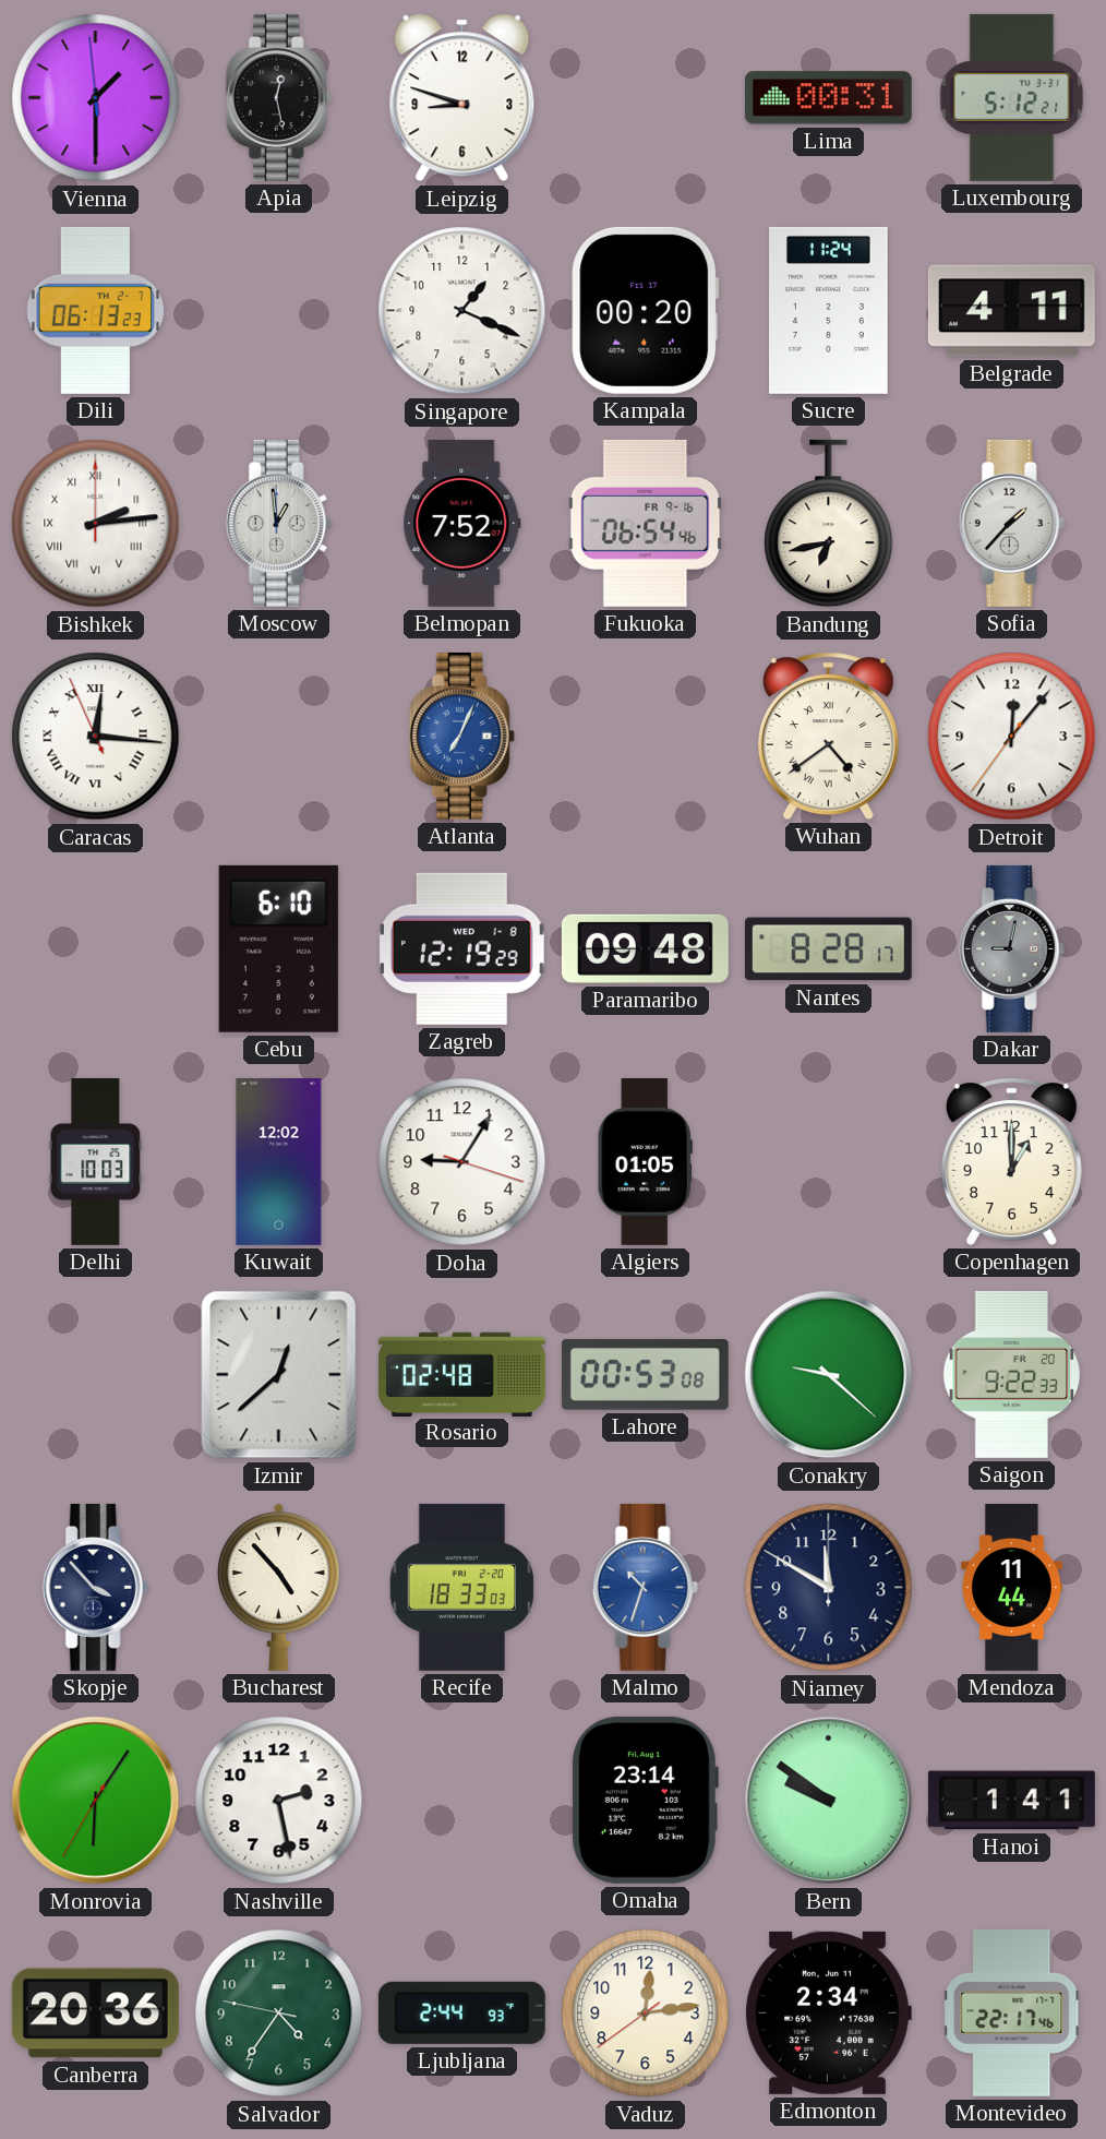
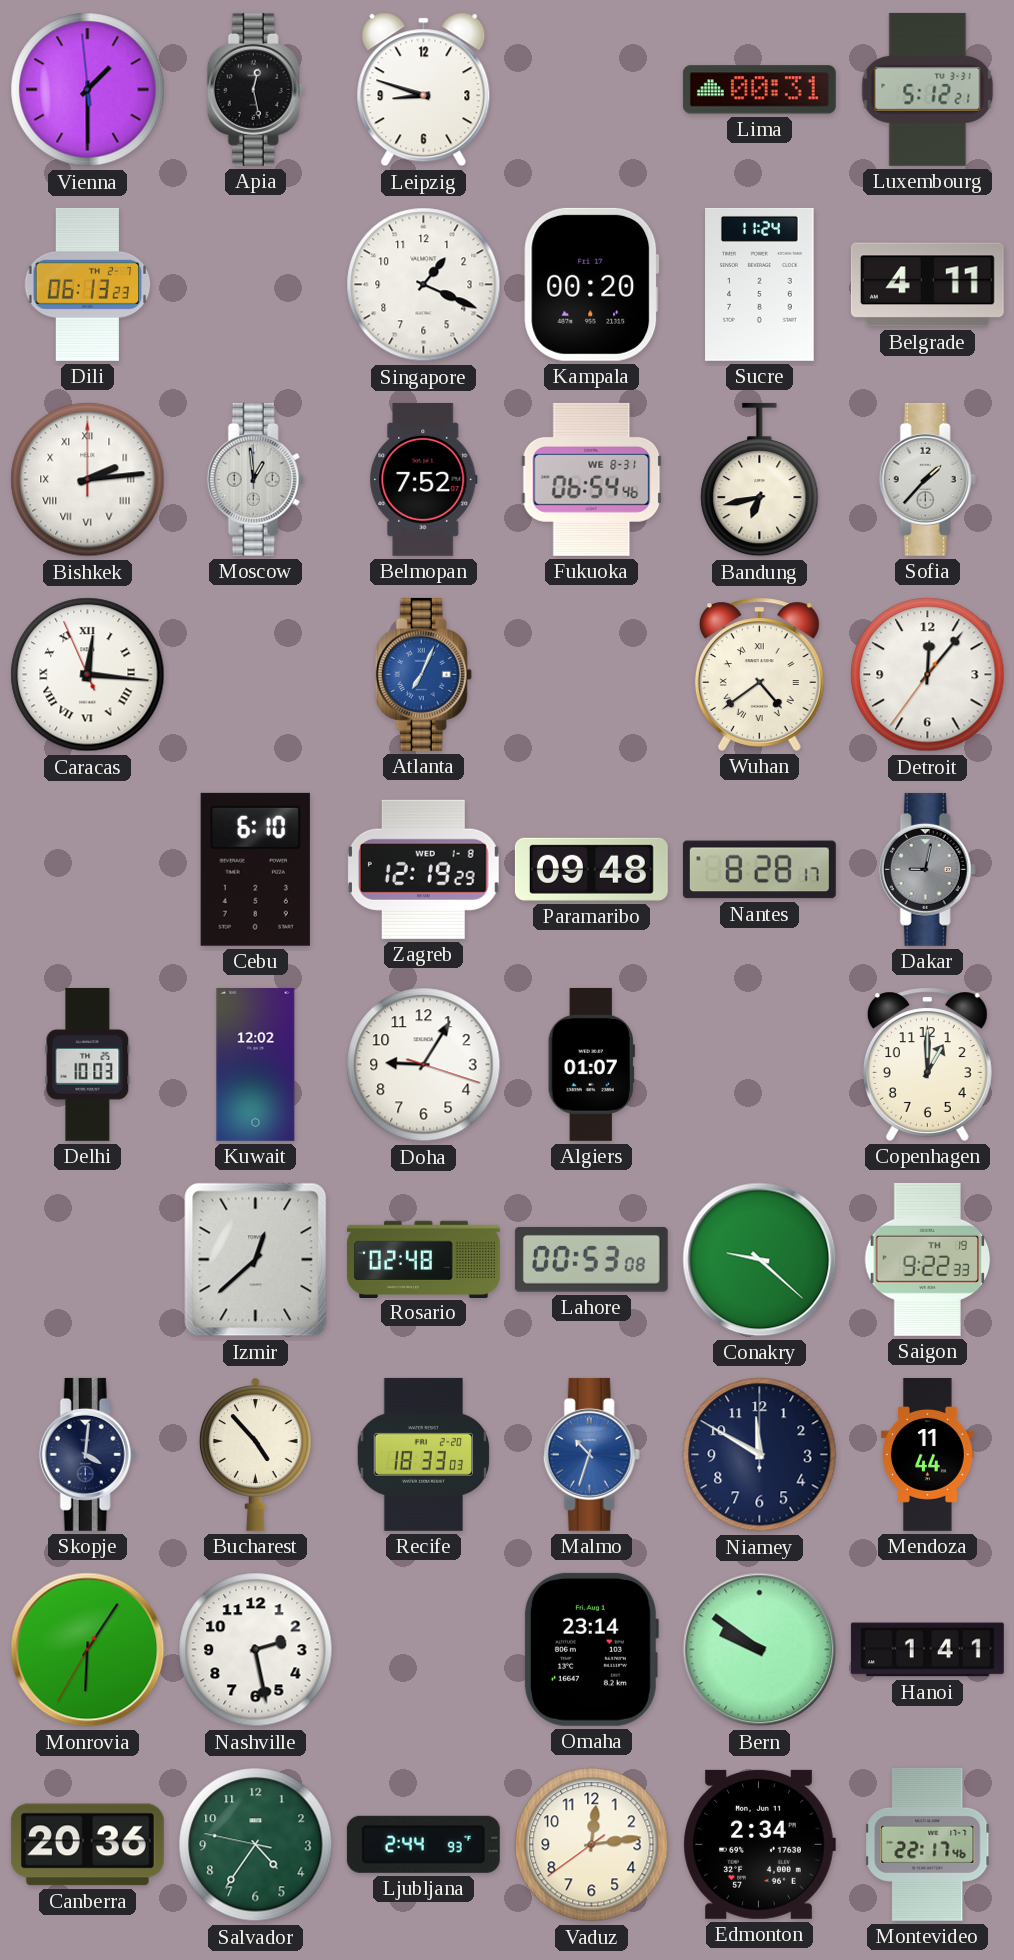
Fukuoka date: FR 9-16 -> WE 8-31 (592, 479)
Algiers: 01:05 -> 01:07 (591, 1064)
Saigon date: FR 20 -> TH 19 (928, 1259)
Skopje: 3:53 -> 4:01 (87, 1454)
